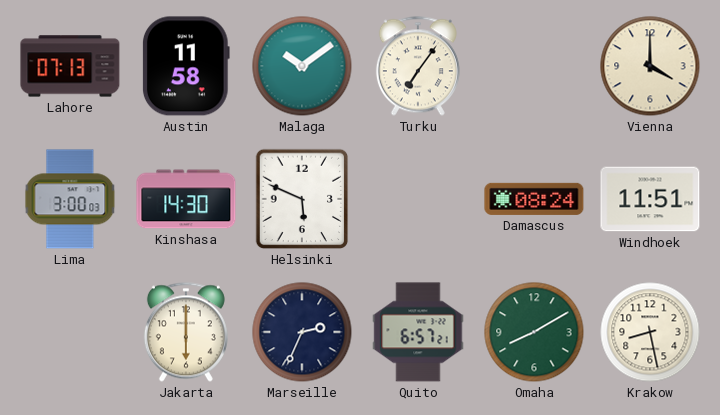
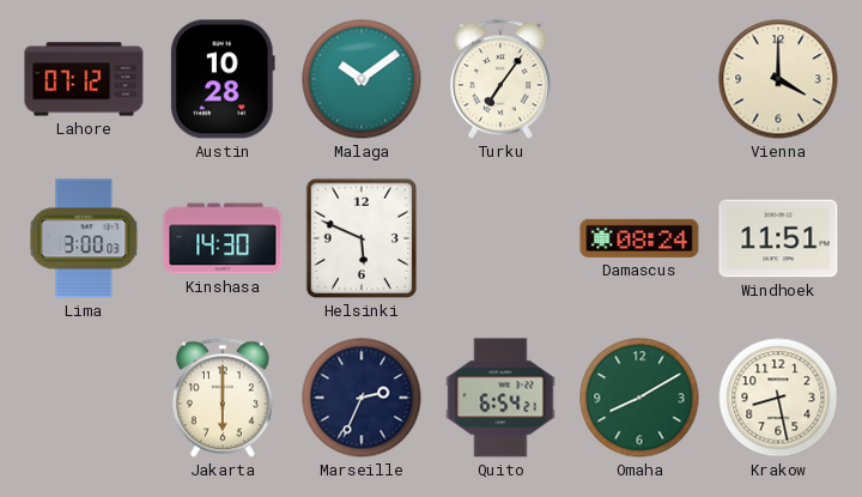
Lahore: 07:13 -> 07:12 (84, 79)
Austin: 11:58 -> 10:28 (223, 79)
Quito: 6:57 -> 6:54 (500, 398)
